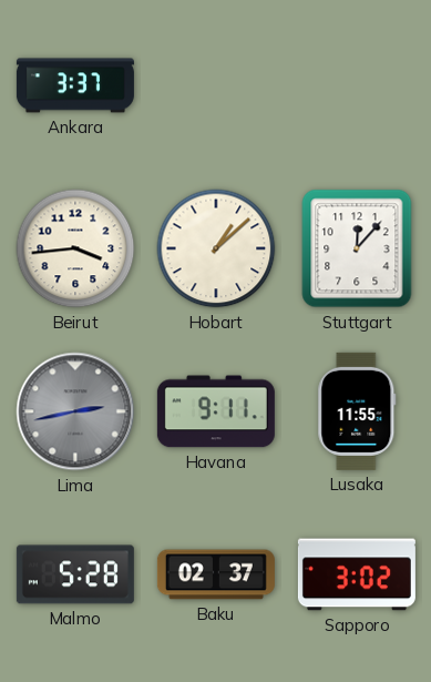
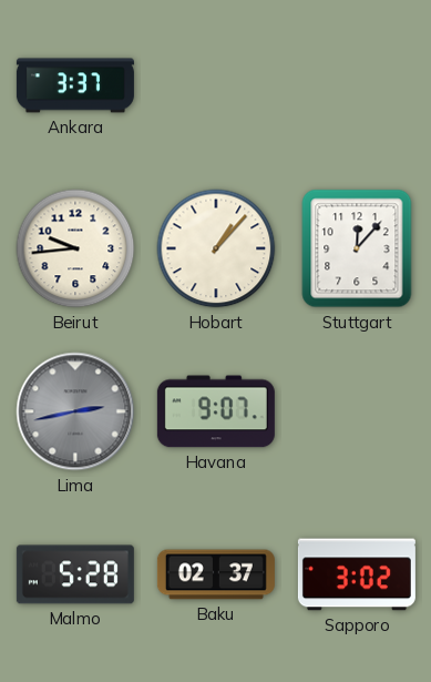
Beirut: 3:44 -> 9:44 (75, 248)
Hobart: 1:08 -> 1:07 (216, 248)
Havana: 9:11 -> 9:07 (216, 411)
Lusaka: 11:55 -> none (357, 411)
